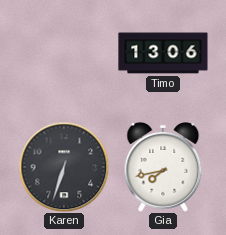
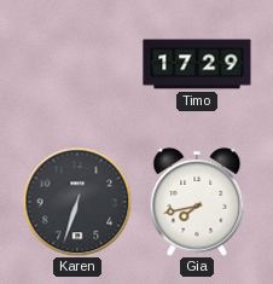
Timo: 13:06 -> 17:29 (197, 64)
